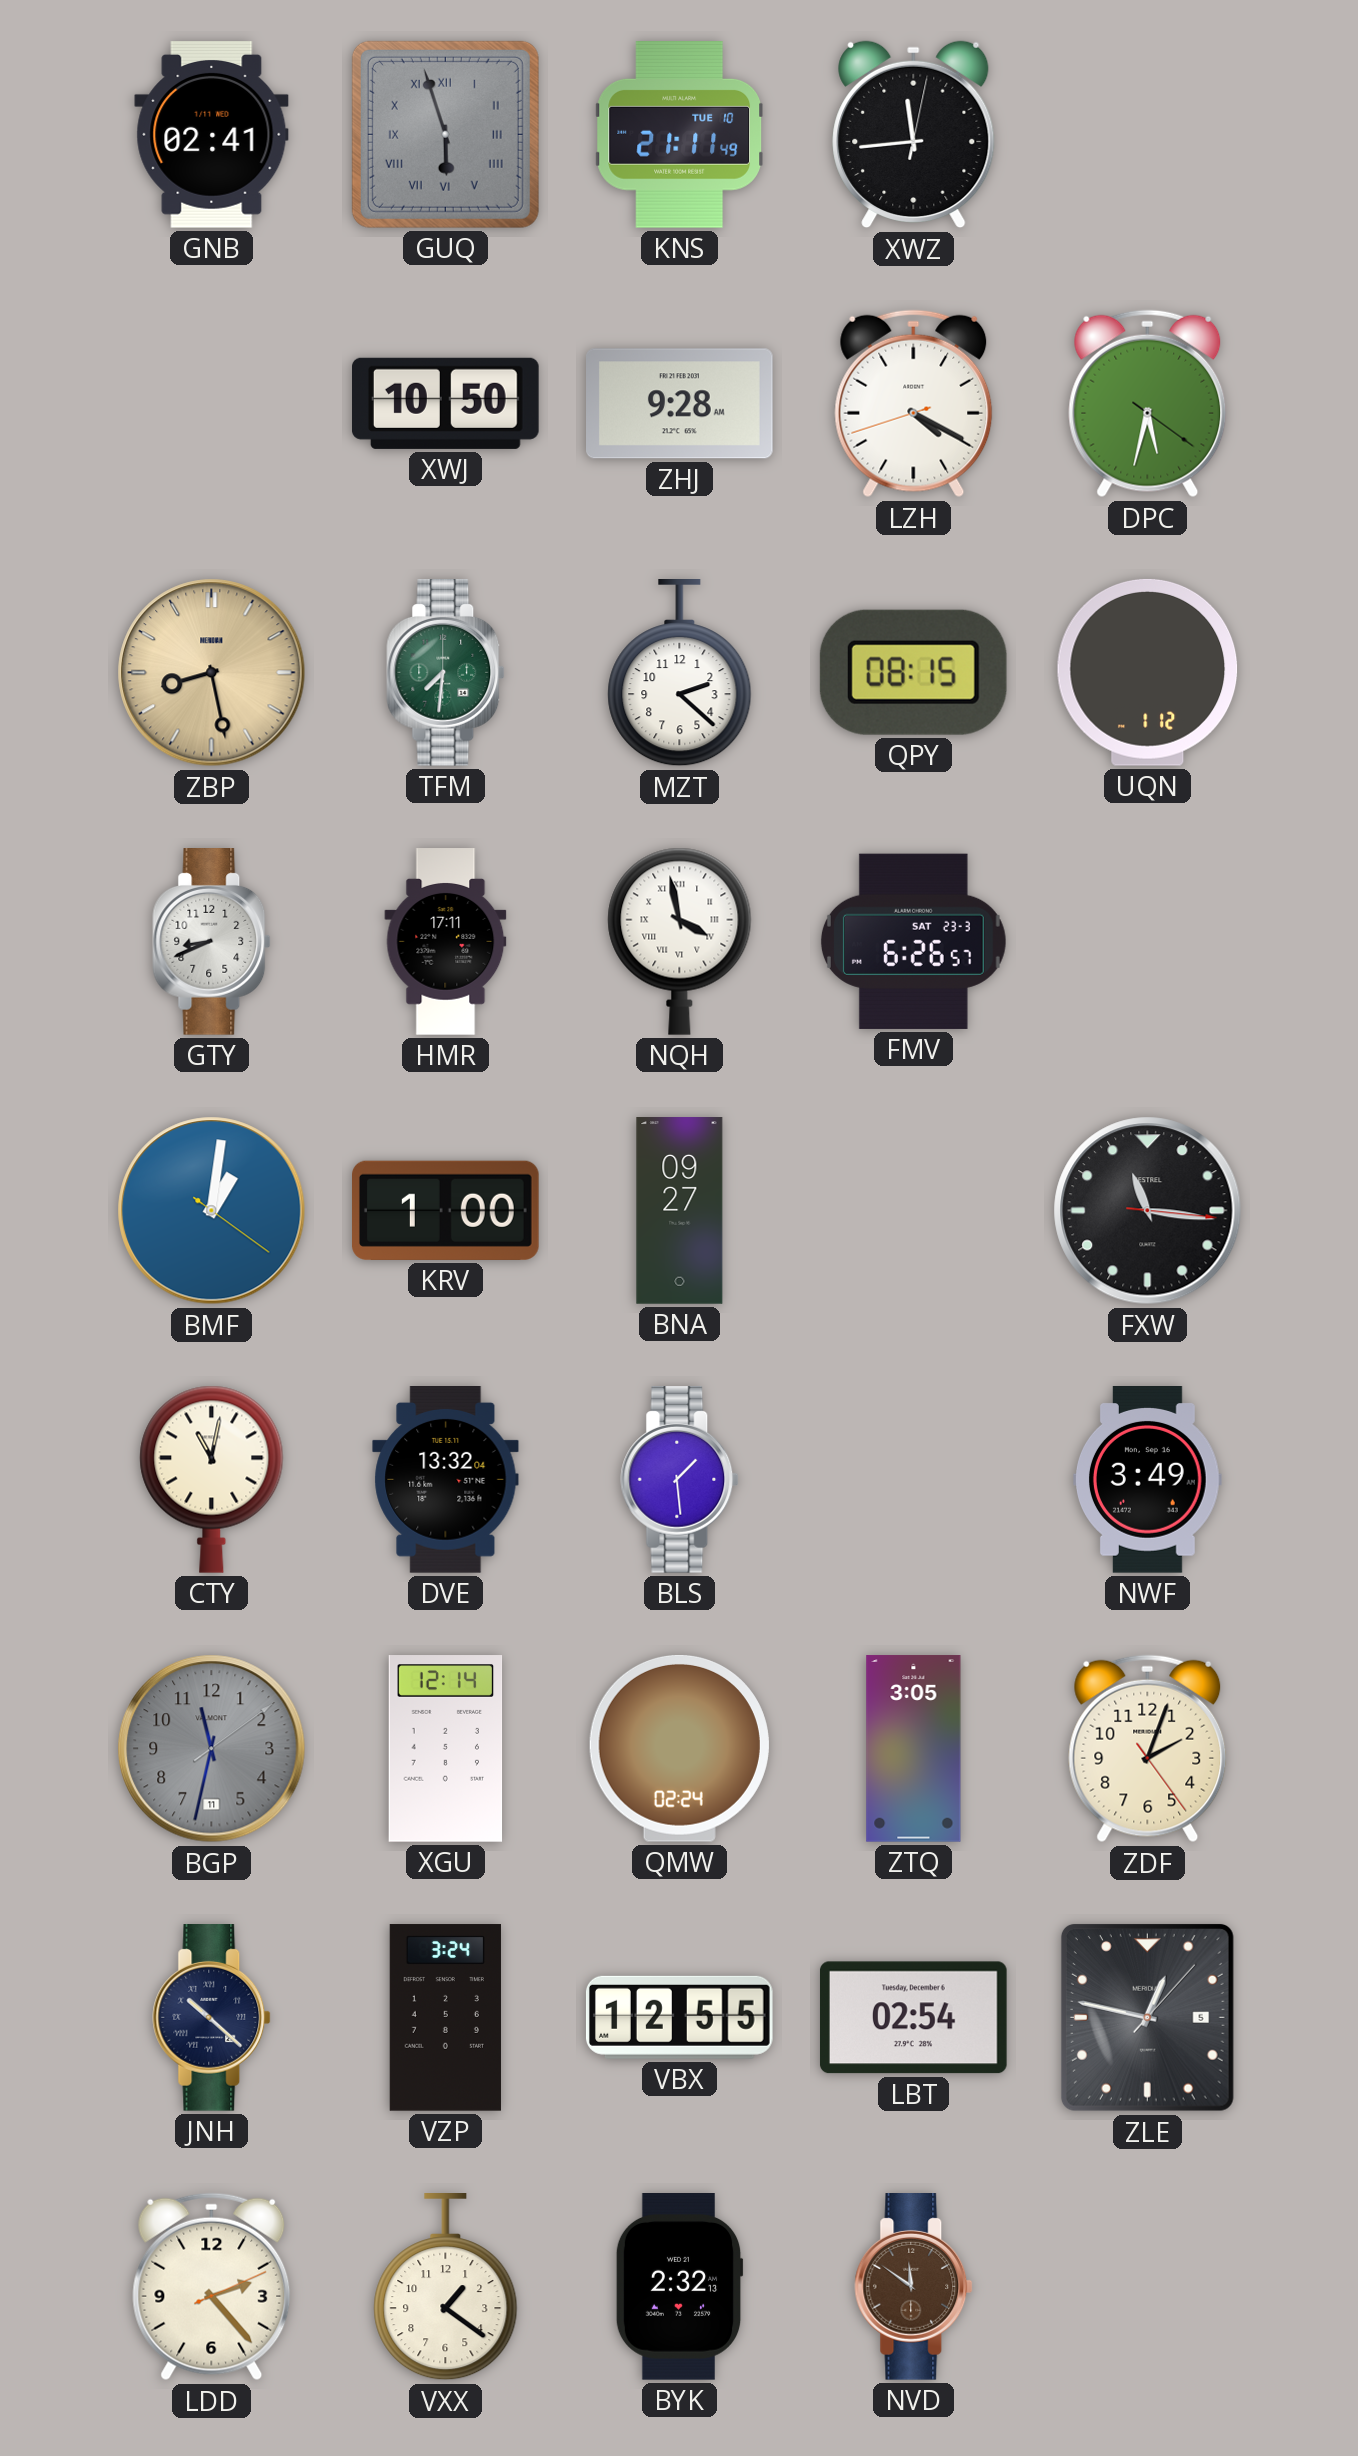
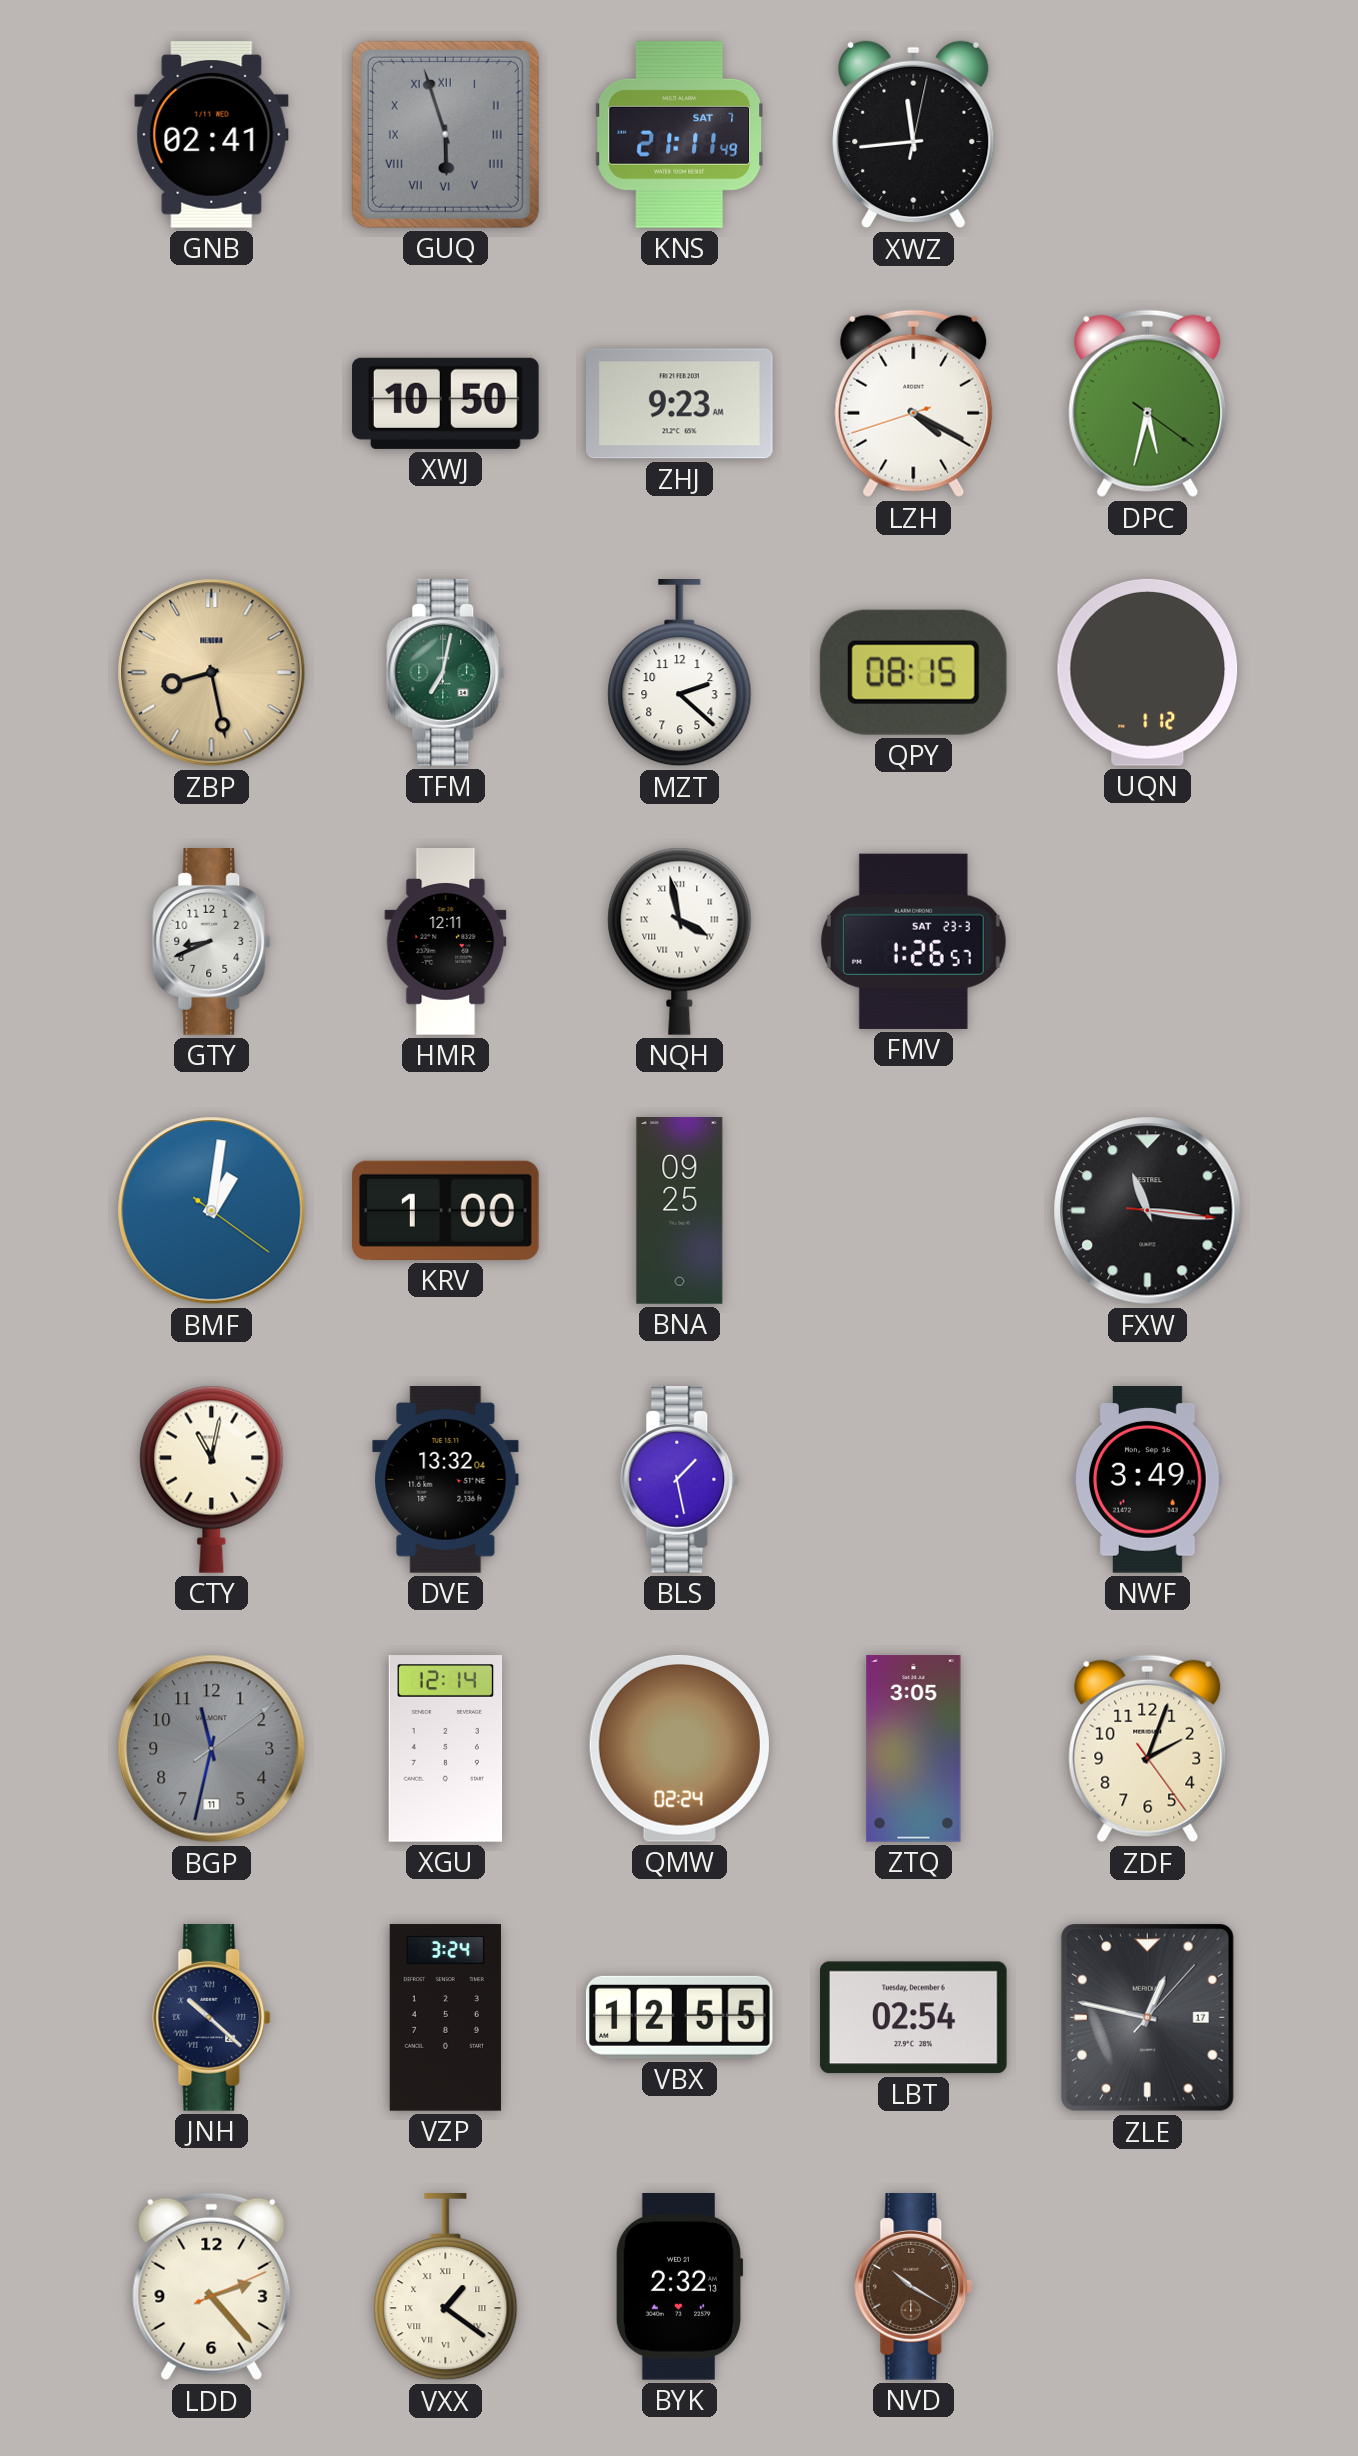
KNS date: TUE 10 -> SAT 7 (679, 135)
ZHJ: 9:28 -> 9:23 (680, 404)
TFM: 7:31 -> 7:02 (446, 673)
HMR: 17:11 -> 12:11 (446, 942)
FMV: 6:26 -> 1:26 (913, 941)
BNA: 09:27 -> 09:25 (680, 1211)
BLS: 1:29 -> 1:28 (680, 1480)
ZLE date: 5 -> 17 (1147, 2017)
VXX numerals: Arabic -> Roman (446, 2288)
NVD: 11:51 -> 10:20 (914, 2287)
